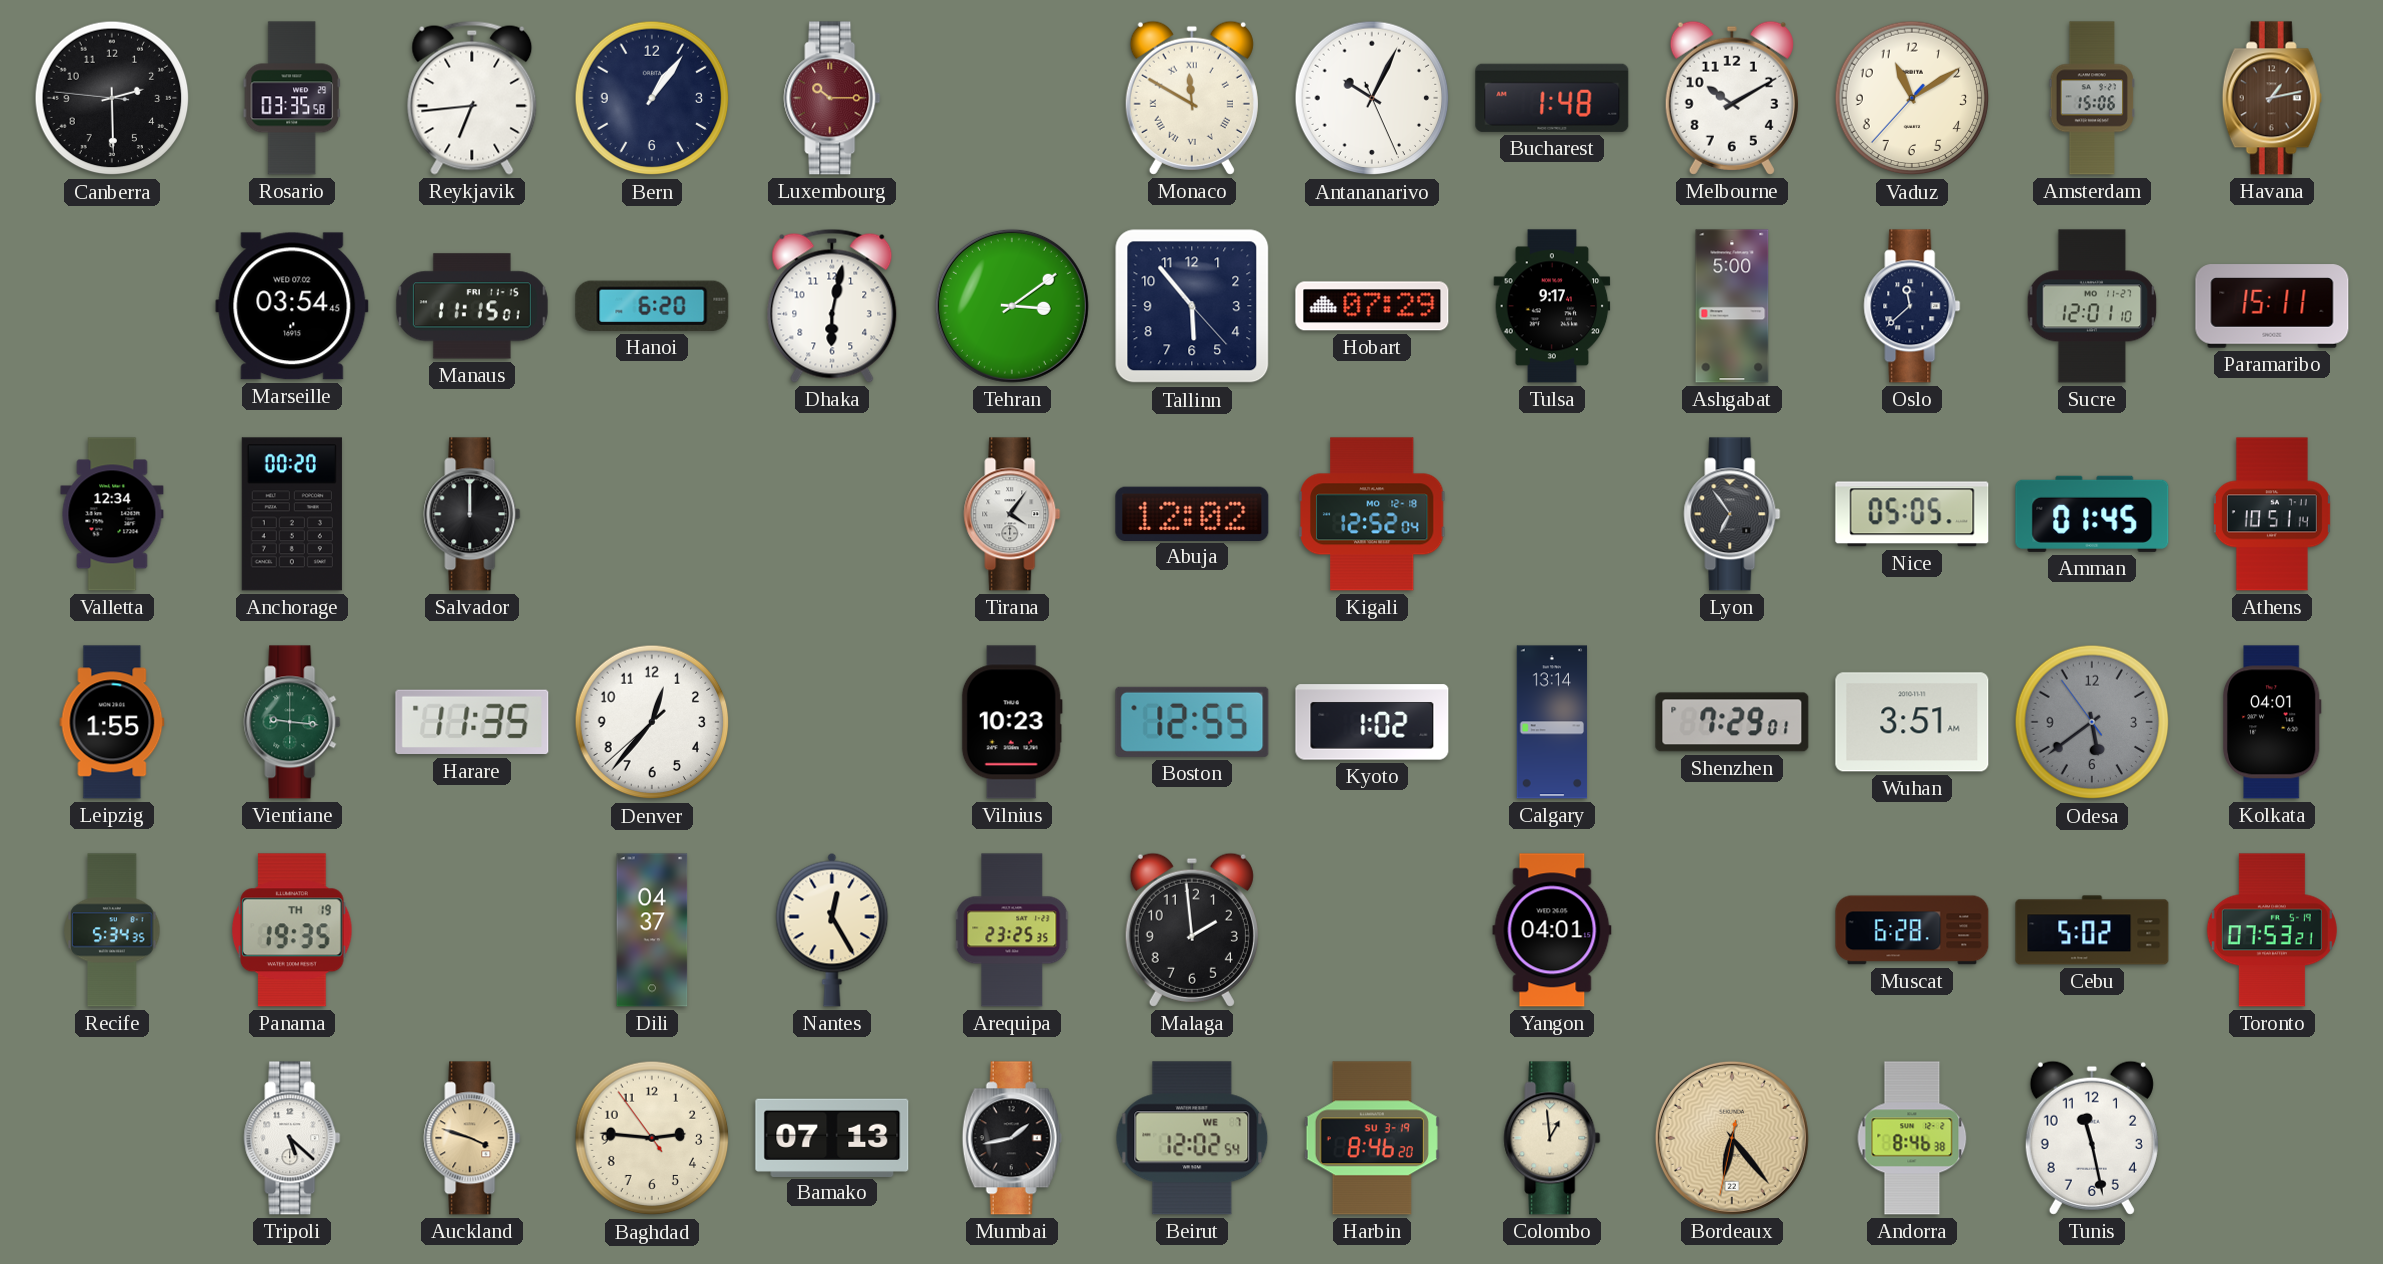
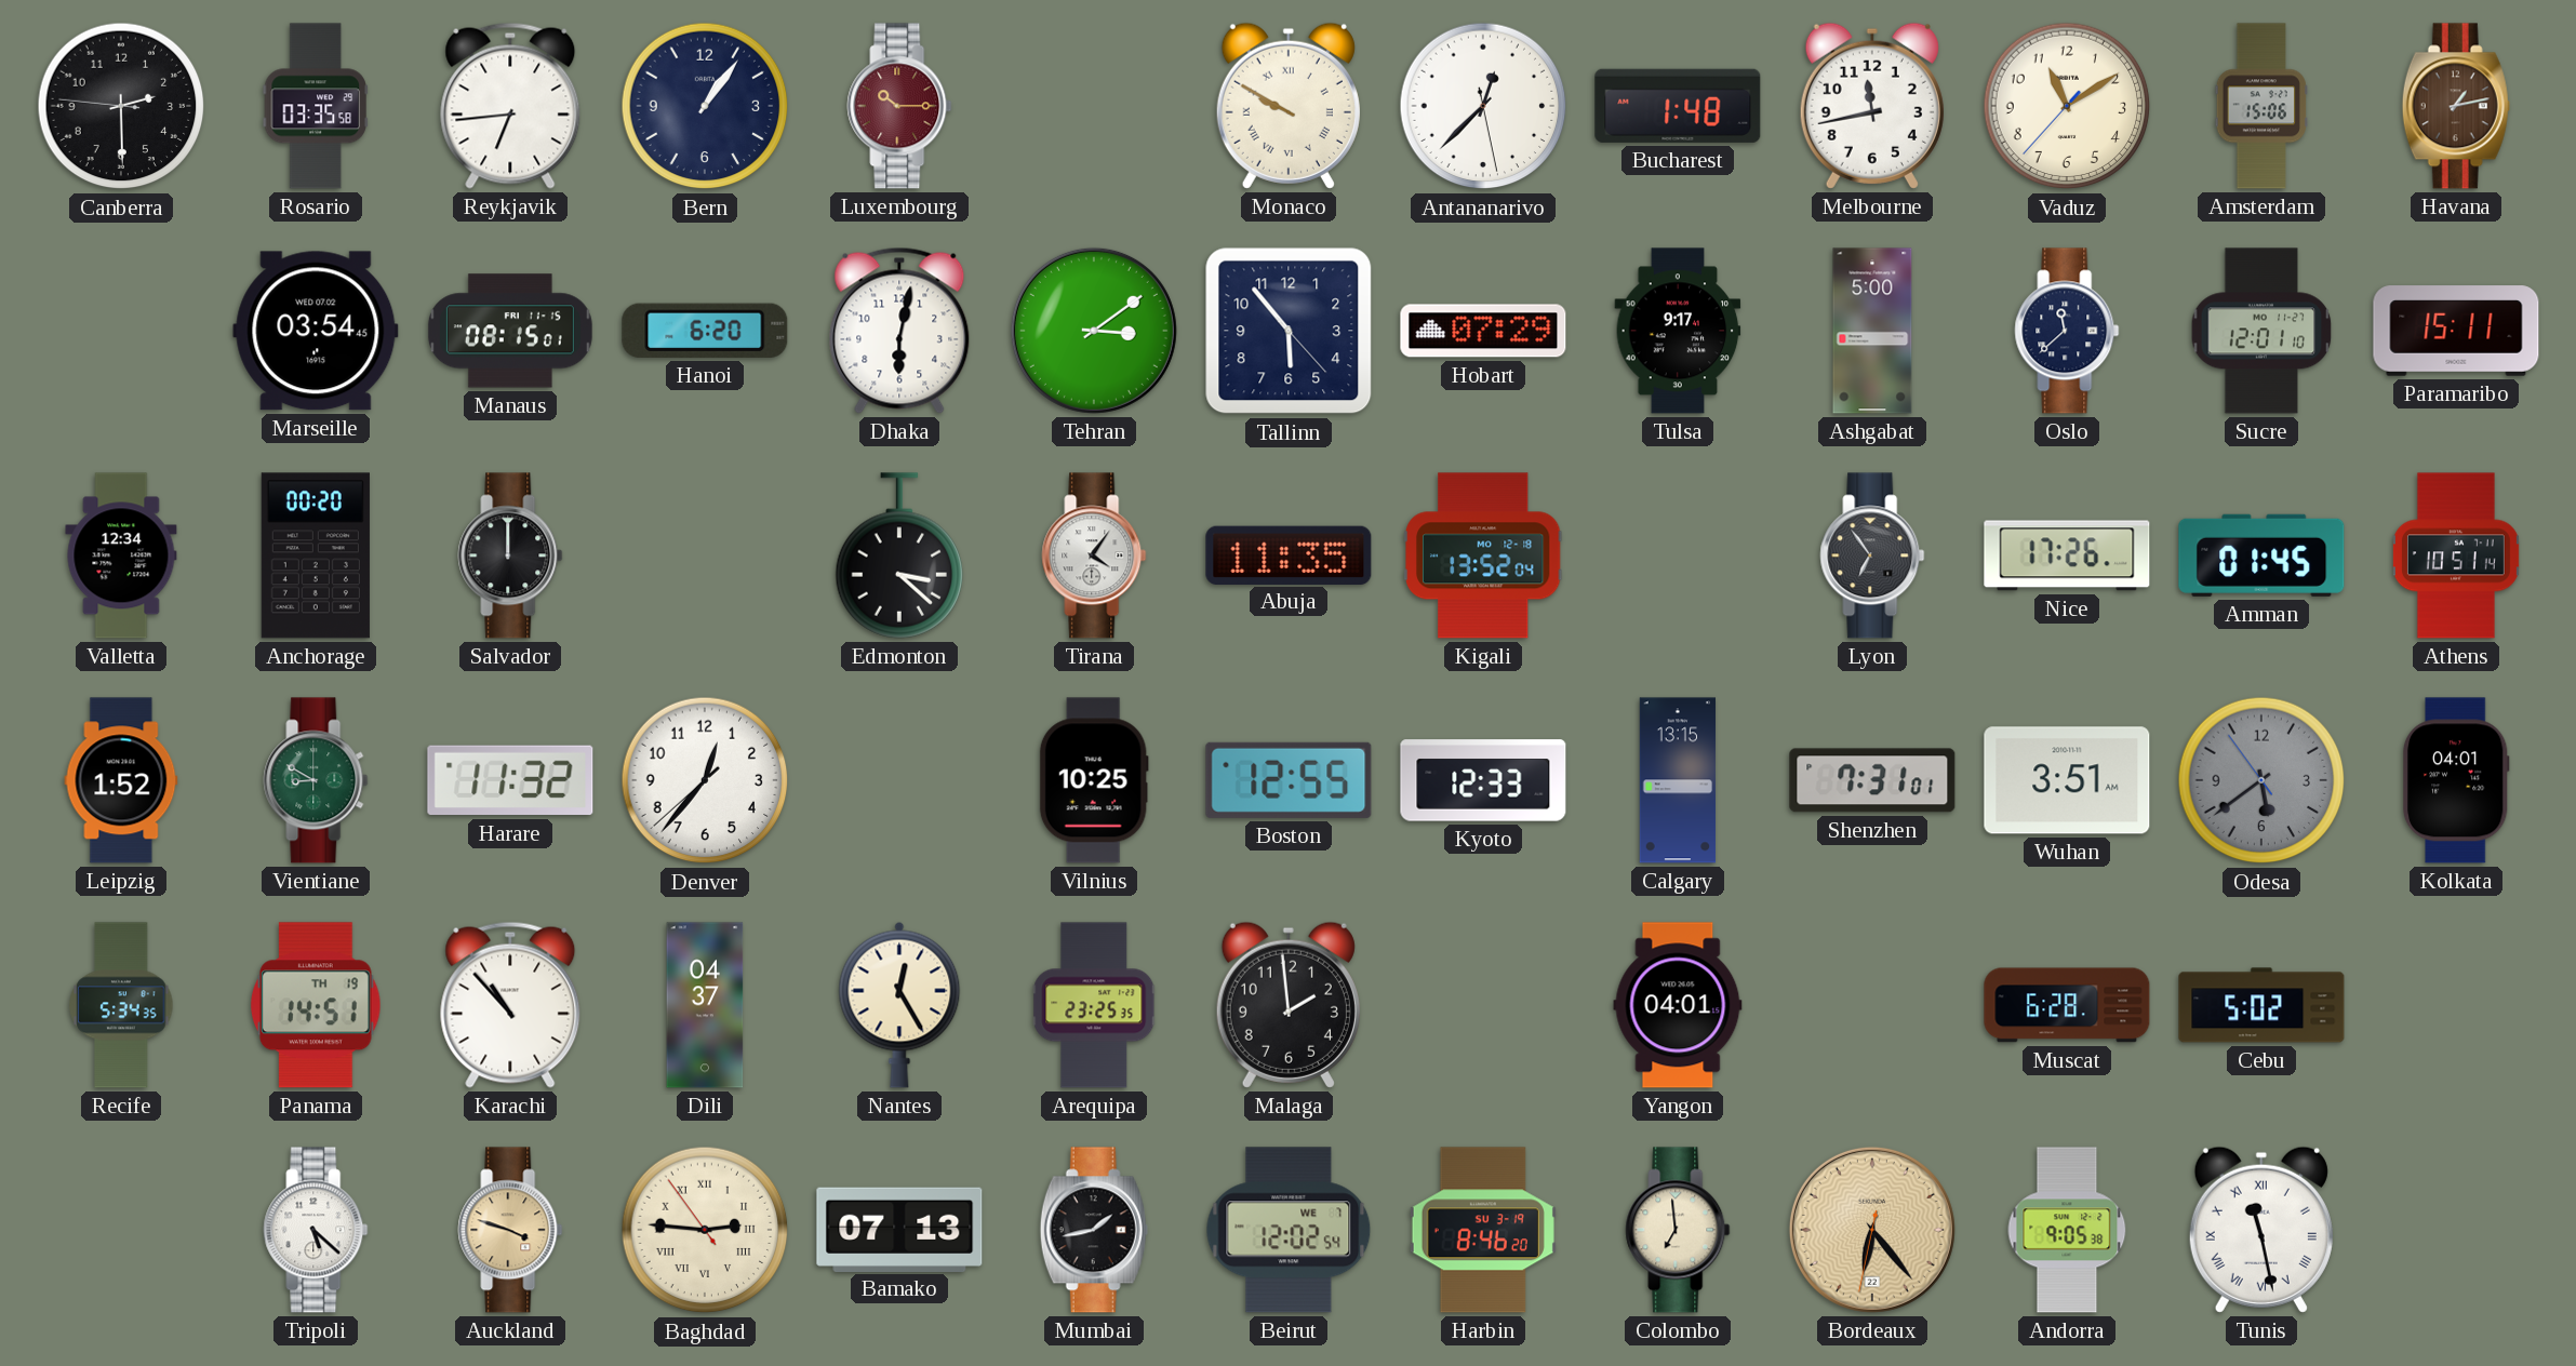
Monaco: 11:50 -> 9:50 (1289, 106)
Antananarivo: 10:04 -> 12:37 (1483, 106)
Melbourne: 10:10 -> 11:43 (1872, 106)
Manaus: 11:15 -> 08:15 (510, 331)
Edmonton: none -> 3:22 (899, 555)
Abuja: 12:02 -> 11:35 (1289, 554)
Kigali: 12:52 -> 13:52 (1483, 555)
Nice: 05:05 -> 17:26 (2067, 555)
Leipzig: 1:55 -> 1:52 (121, 780)
Vientiane: 9:16 -> 8:50 (316, 780)
Harare: 11:35 -> 11:32 (510, 780)
Vilnius: 10:23 -> 10:25 (1094, 780)
Kyoto: 1:02 -> 12:33 (1483, 780)
Calgary: 13:14 -> 13:15 (1678, 780)
Shenzhen: 7:29 -> 7:31 (1872, 780)
Panama: 19:35 -> 14:51 (317, 1005)
Karachi: none -> 10:53 (510, 1005)
Toronto: 07:53 -> none (2272, 930)
Baghdad numerals: Arabic -> Roman (705, 1230)
Colombo: 12:59 -> 6:59 (1678, 1230)
Andorra: 8:46 -> 9:05 (2067, 1230)
Tunis numerals: Arabic -> Roman (2261, 1230)
